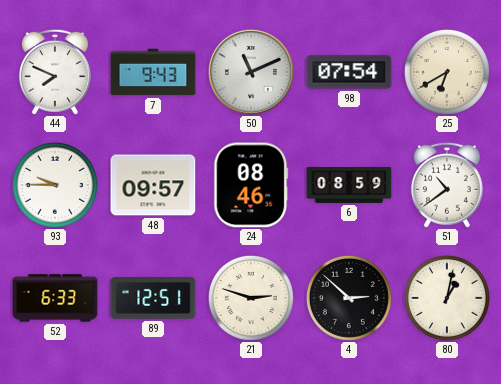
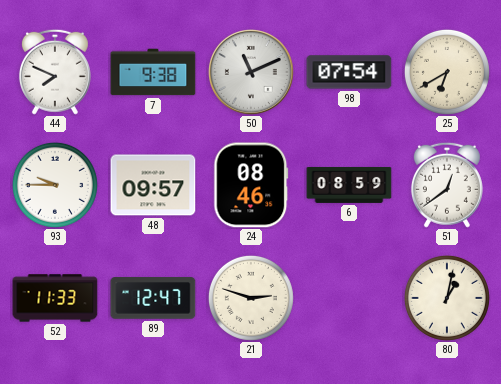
7: 9:43 -> 9:38 (153, 72)
51: 10:39 -> 12:39 (447, 185)
52: 6:33 -> 11:33 (55, 298)
89: 12:51 -> 12:47 (153, 298)
4: 2:52 -> none (349, 298)
